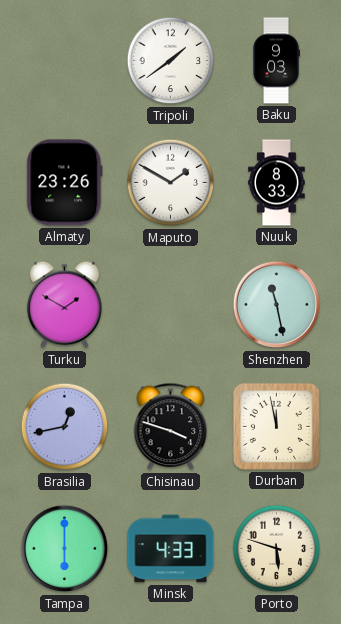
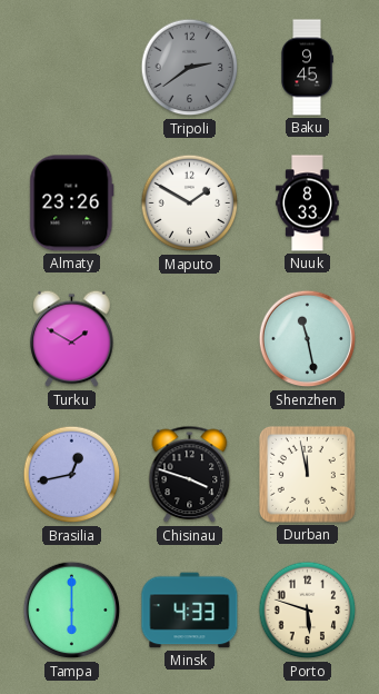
Tripoli: 1:39 -> 2:39 (190, 68)
Tripoli dial: white -> grey (190, 68)
Baku: 9:03 -> 9:45 (307, 68)
